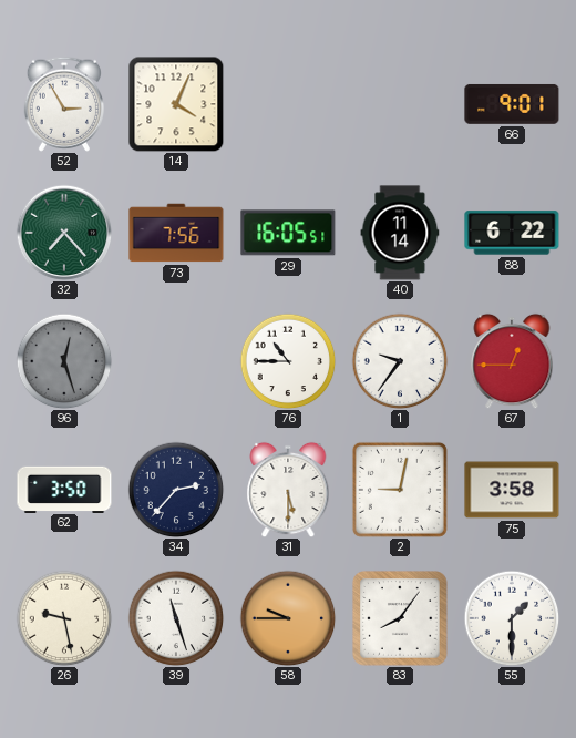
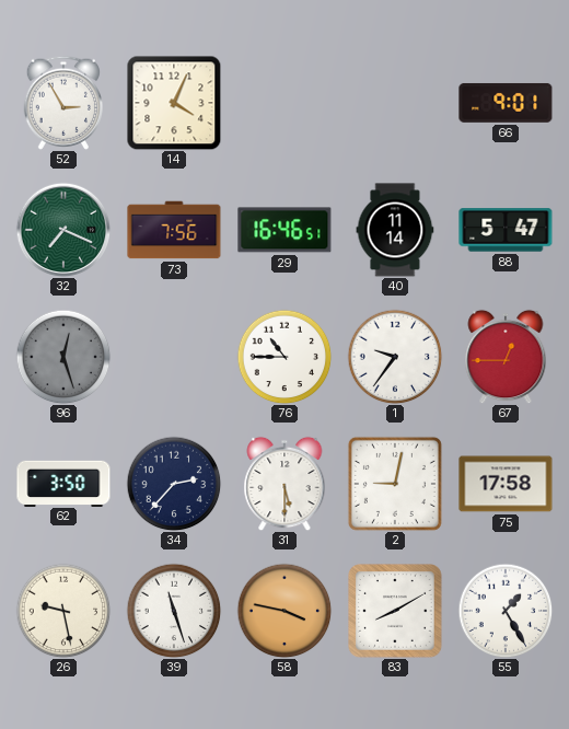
32: 7:23 -> 7:19 (63, 230)
29: 16:05 -> 16:46 (284, 230)
88: 6:22 -> 5:47 (506, 230)
75: 3:58 -> 17:58 (506, 484)
58: 9:45 -> 3:47 (284, 611)
83: 8:06 -> 8:10 (395, 611)
55: 1:30 -> 1:25 (506, 611)
